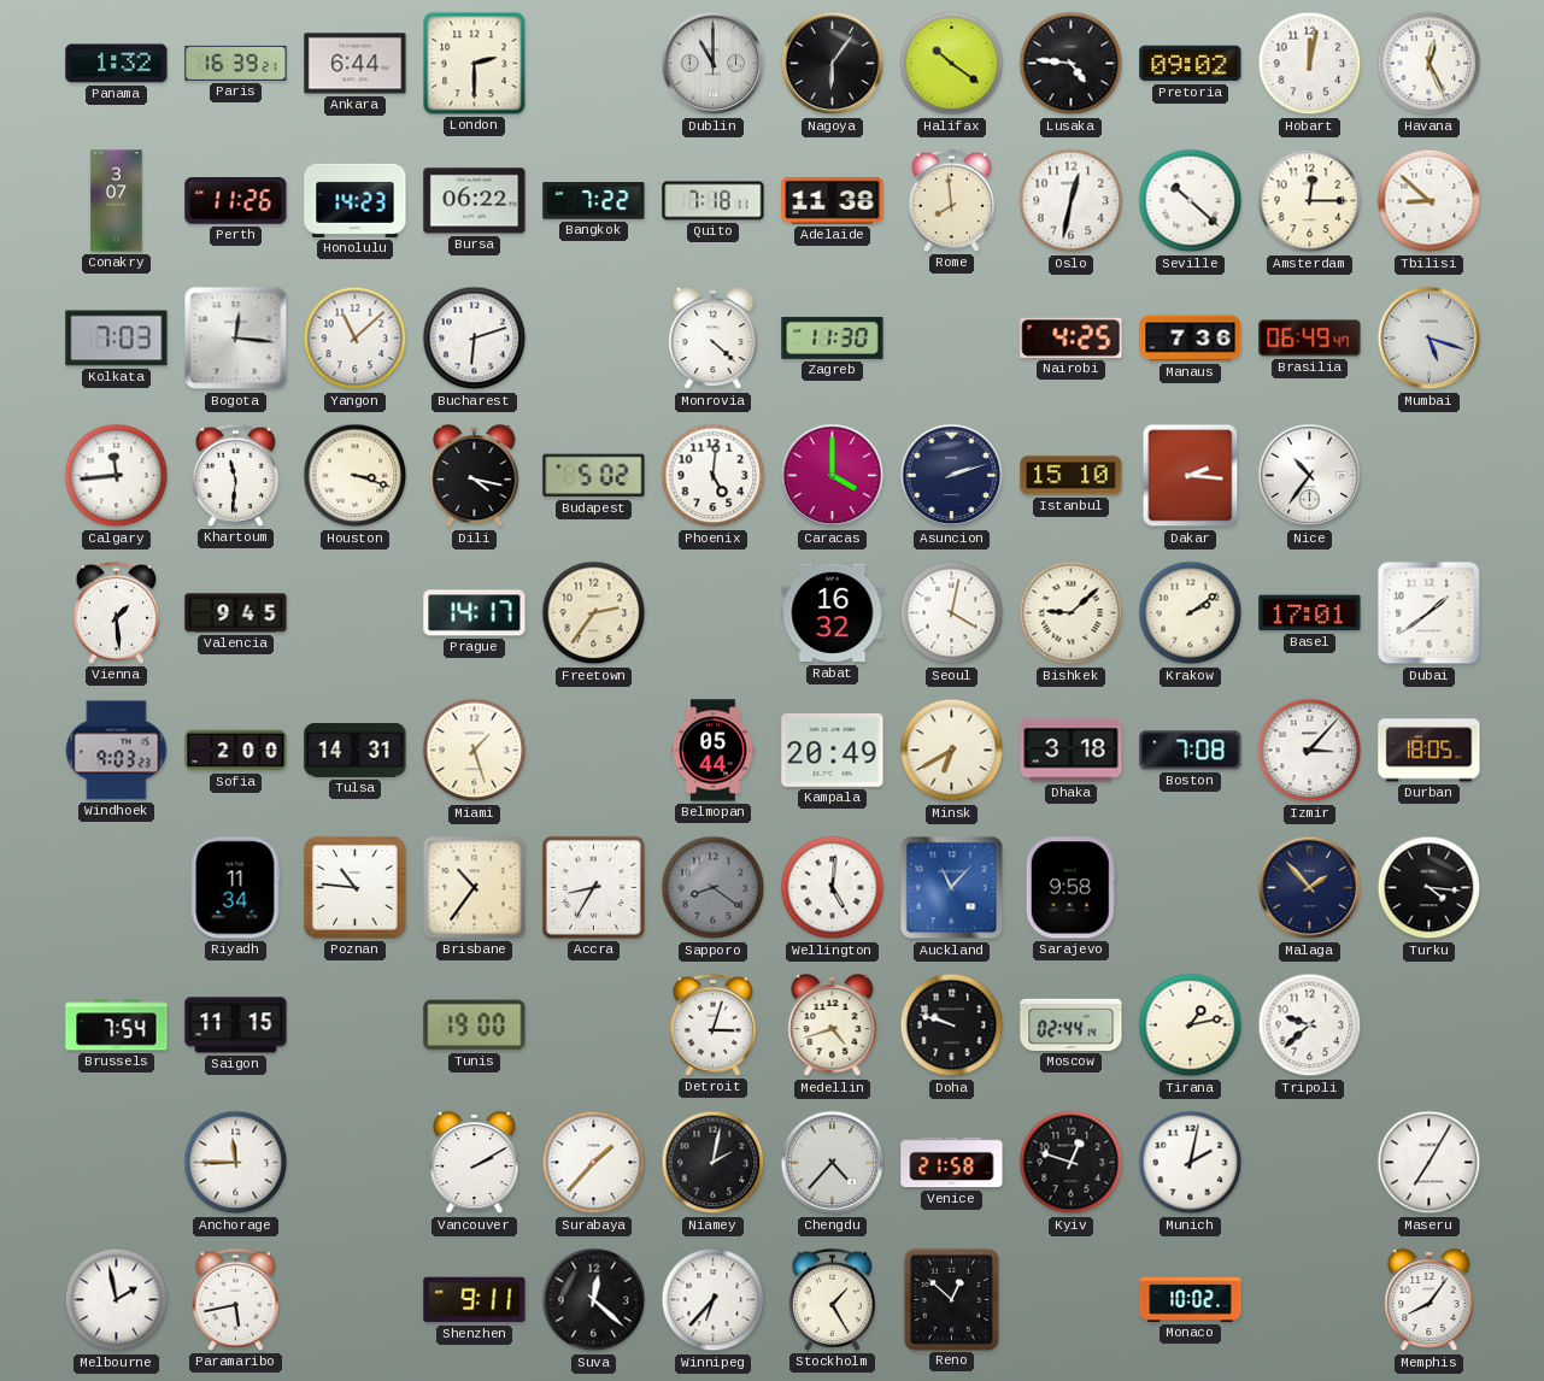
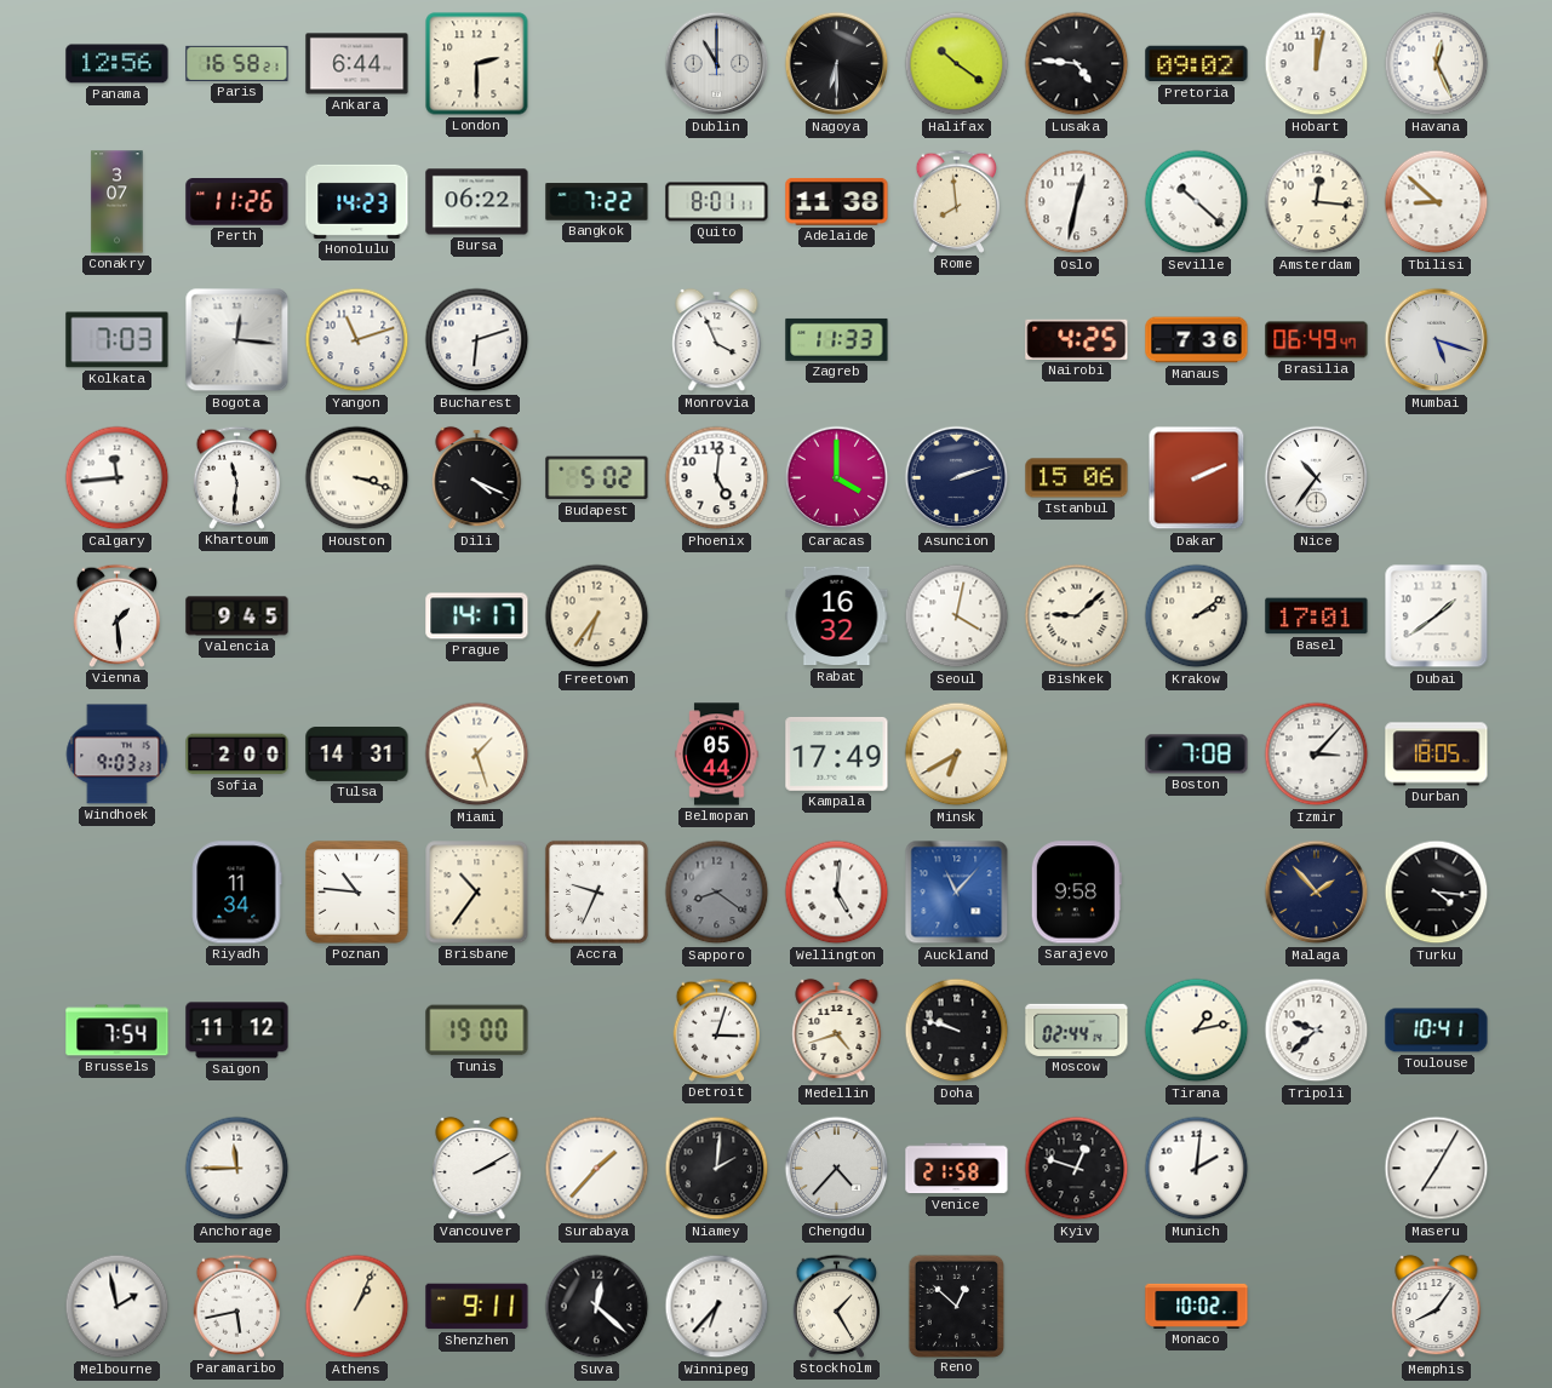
Panama: 1:32 -> 12:56 (118, 64)
Paris: 16:39 -> 16:58 (237, 63)
Nagoya: 6:06 -> 6:30 (837, 64)
Quito: 7:18 -> 8:01 (717, 202)
Amsterdam: 12:15 -> 12:16 (1317, 202)
Yangon: 11:08 -> 11:12 (357, 340)
Monrovia: 4:22 -> 3:56 (717, 340)
Zagreb: 11:30 -> 11:33 (837, 339)
Dili: 4:17 -> 4:19 (477, 478)
Istanbul: 15:10 -> 15:06 (1077, 478)
Dakar: 2:16 -> 2:11 (1197, 478)
Freetown: 2:36 -> 6:36 (597, 616)
Kampala: 20:49 -> 17:49 (837, 753)
Dhaka: 3:18 -> none (1072, 751)
Accra: 8:35 -> 9:34 (596, 891)
Saigon: 11:15 -> 11:12 (237, 1031)
Toulouse: none -> 10:41 (1437, 1031)
Niamey: 2:02 -> 2:01 (717, 1169)
Munich: 2:02 -> 2:01 (1197, 1169)
Athens: none -> 1:04 (357, 1307)
